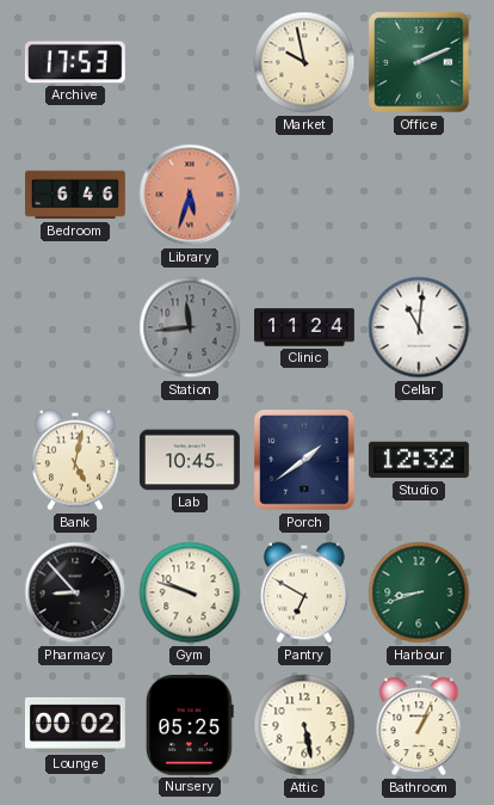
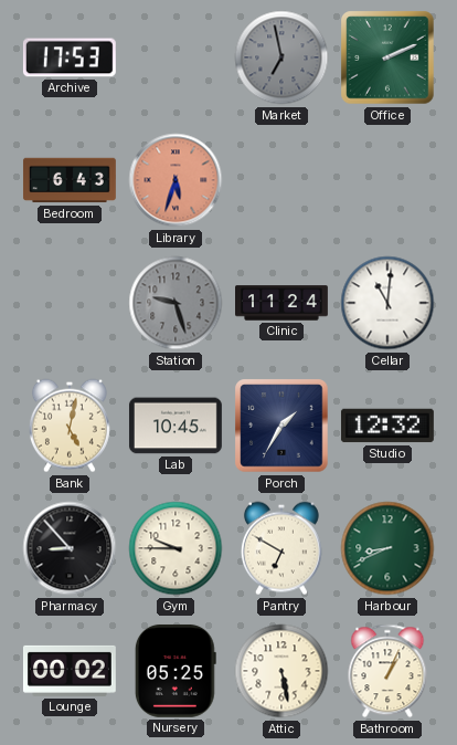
Market: 9:58 -> 6:58 (281, 57)
Market dial: cream -> grey (281, 57)
Bedroom: 6:46 -> 6:43 (70, 180)
Station: 11:44 -> 9:27 (176, 303)
Porch: 1:39 -> 1:35 (281, 426)
Gym: 9:48 -> 9:45 (176, 548)
Harbour: 8:42 -> 8:41 (387, 548)
